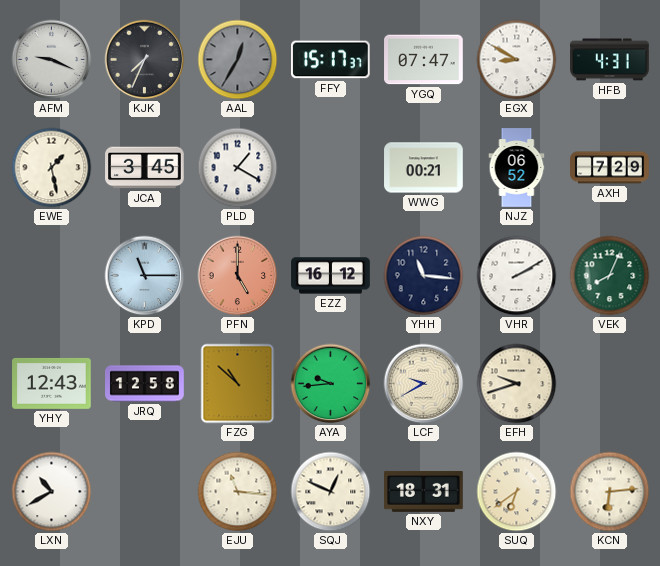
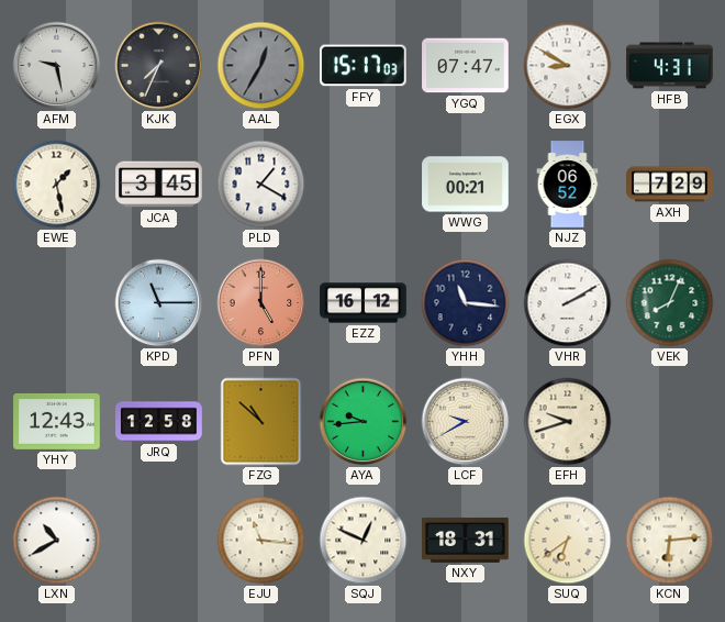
AFM: 9:19 -> 9:28 (57, 66)
FFY: 15:17:37 -> 15:17:03 (364, 66)
